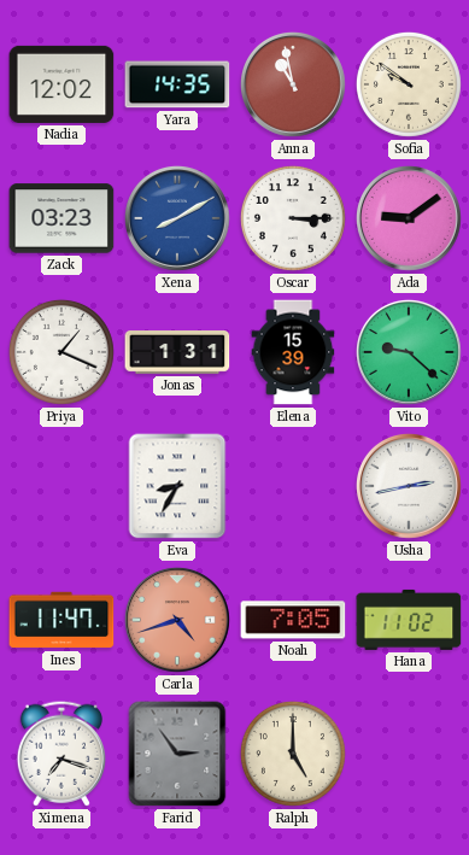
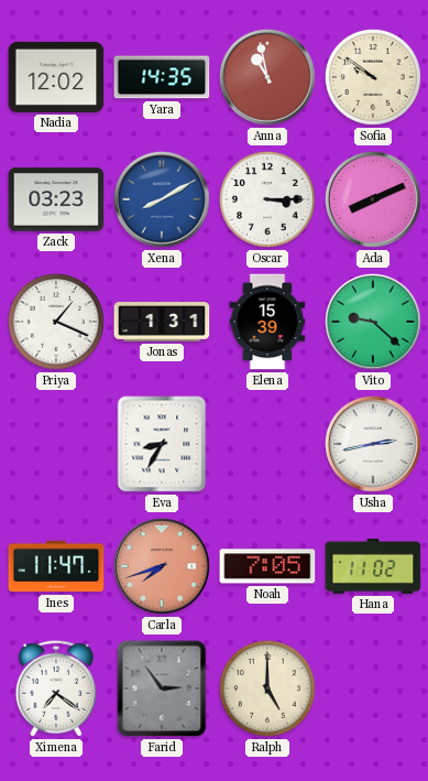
Ada: 9:09 -> 8:11 (373, 199)
Carla: 4:42 -> 7:42 (162, 566)
Ximena: 7:18 -> 7:21 (56, 688)
